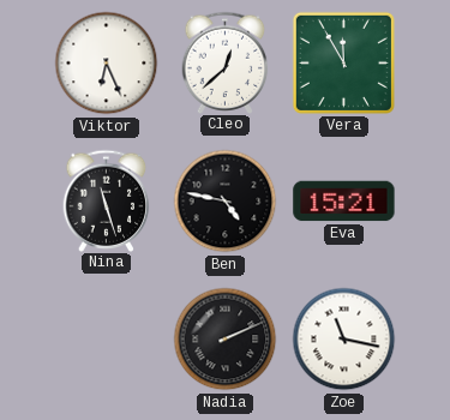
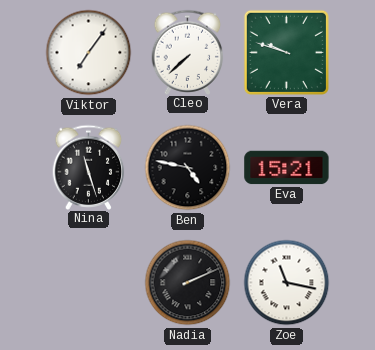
Viktor: 6:26 -> 7:06 (89, 53)
Cleo: 12:38 -> 7:38 (188, 52)
Vera: 11:55 -> 9:48 (286, 52)
